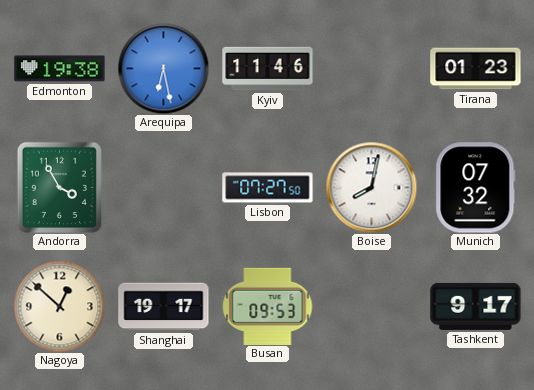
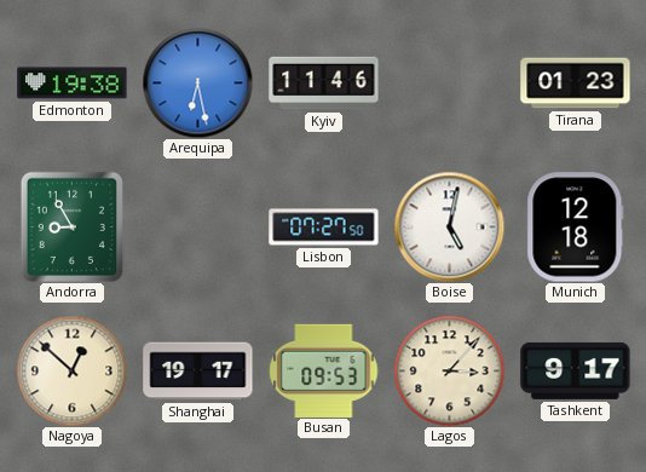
Andorra: 3:55 -> 8:55 (71, 226)
Boise: 8:02 -> 5:02 (449, 226)
Munich: 07:32 -> 12:18 (576, 228)
Lagos: none -> 3:07 (449, 370)
